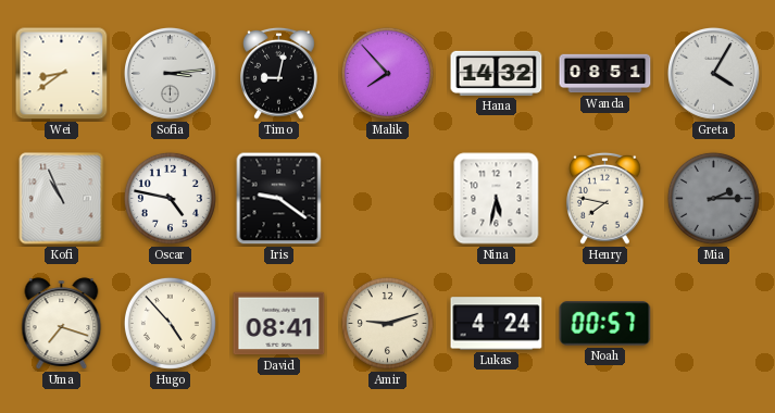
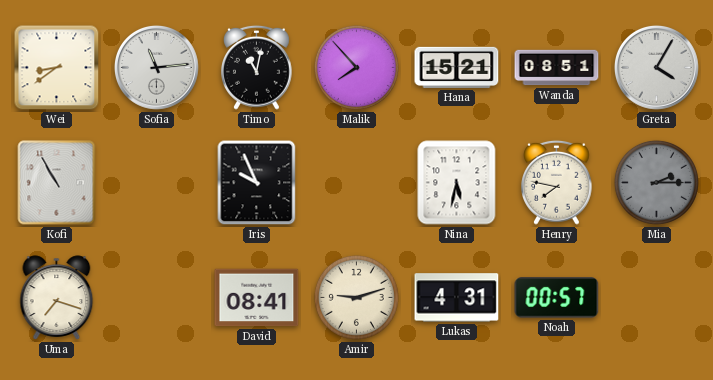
Sofia: 3:14 -> 11:14 (156, 67)
Timo: 9:02 -> 11:02 (257, 67)
Hana: 14:32 -> 15:21 (457, 67)
Kofi: 10:56 -> 10:55 (57, 183)
Oscar: 4:47 -> none (170, 198)
Iris: 9:21 -> 9:56 (257, 183)
Hugo: 4:53 -> none (170, 323)
Lukas: 4:24 -> 4:31 (457, 298)
